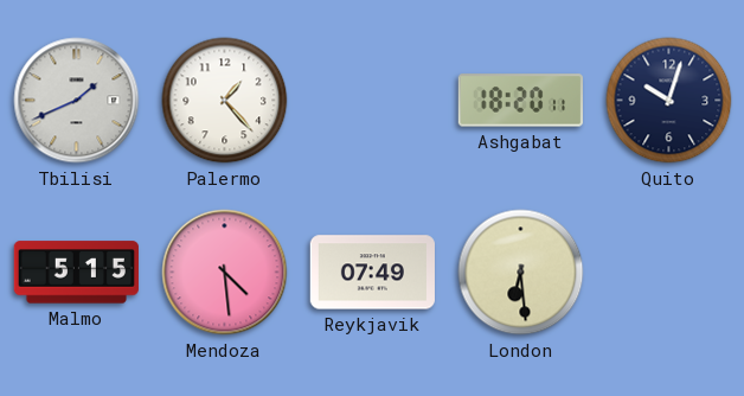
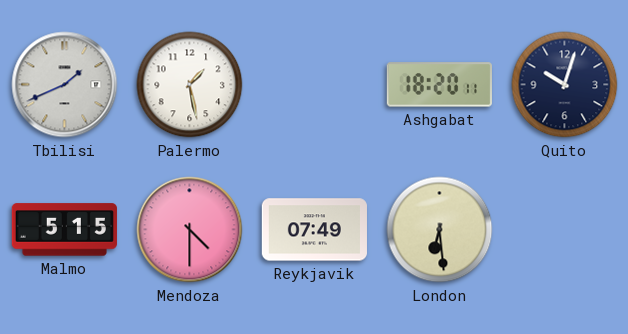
Palermo: 1:23 -> 1:28 (190, 85)
Mendoza: 4:29 -> 4:30 (190, 230)
